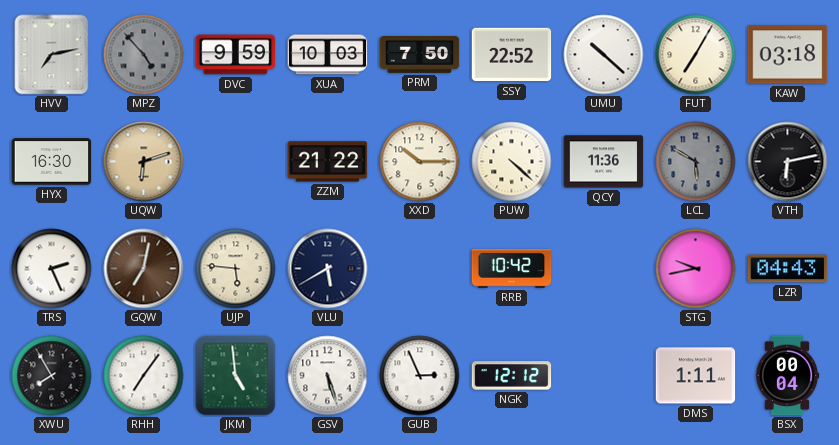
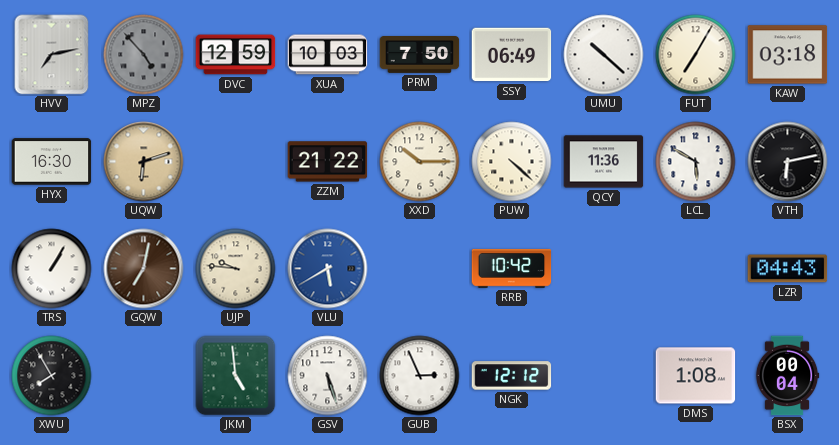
DVC: 9:59 -> 12:59 (236, 55)
SSY: 22:52 -> 06:49 (512, 55)
LCL dial: grey -> white (696, 162)
TRS: 2:26 -> 1:05 (52, 269)
UJP: 5:46 -> 9:46 (236, 269)
VLU dial: navy -> blue (328, 269)
STG: 9:43 -> none (696, 269)
RHH: 7:06 -> none (144, 376)
DMS: 1:11 -> 1:08 (696, 376)
